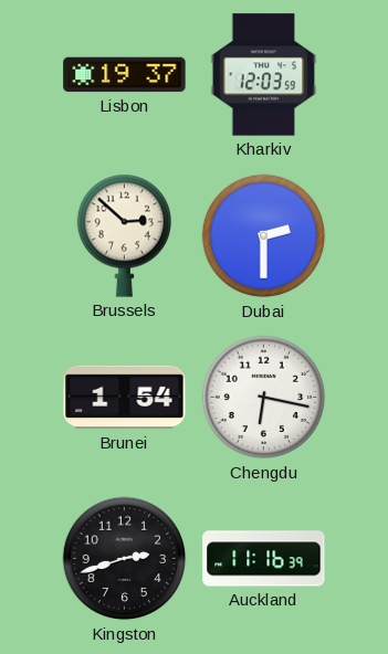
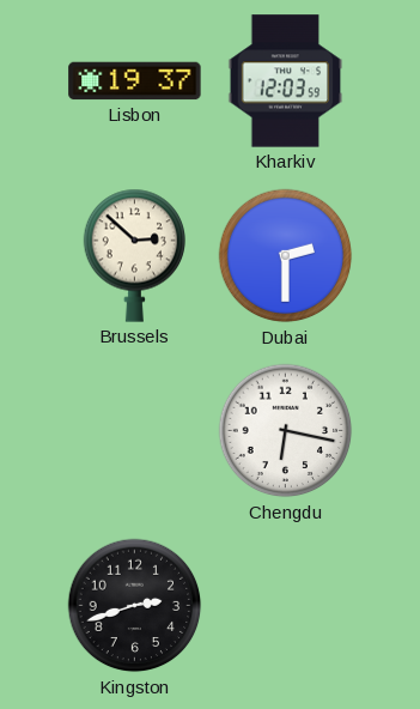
Brunei: 1:54 -> none (125, 398)
Auckland: 11:16 -> none (264, 559)
